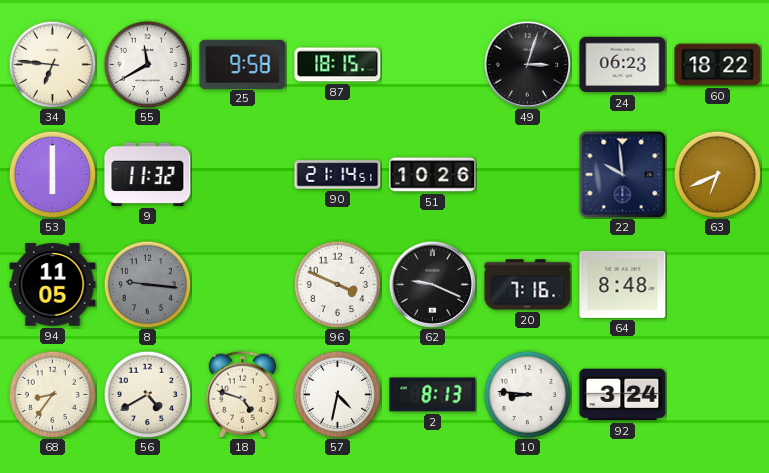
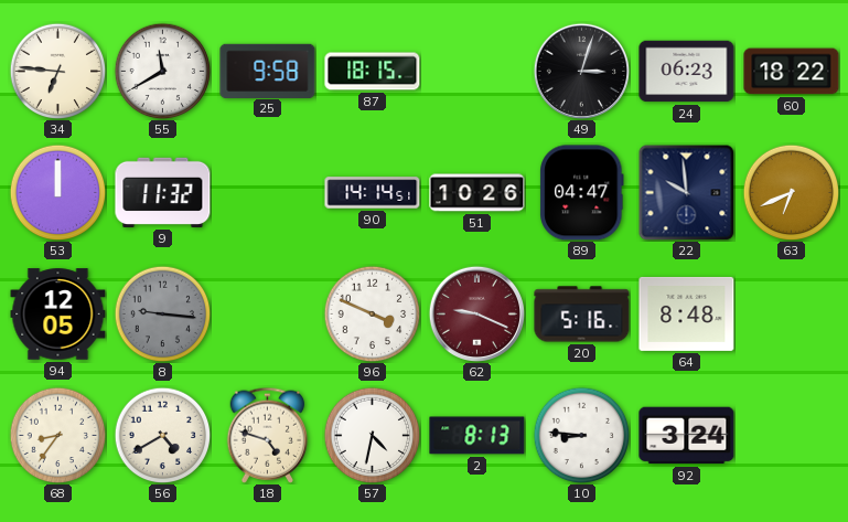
53: 6:00 -> 12:00 (57, 192)
90: 21:14 -> 14:14 (373, 193)
89: none -> 04:47 (582, 193)
94: 11:05 -> 12:05 (58, 315)
62 dial: black -> burgundy (476, 313)
20: 7:16 -> 5:16 (582, 315)
